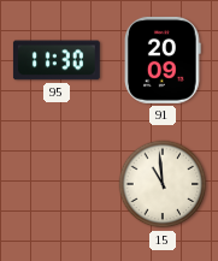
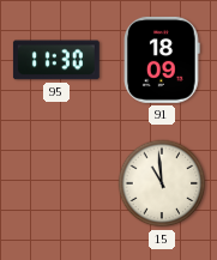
91: 20:09 -> 18:09 (162, 60)
